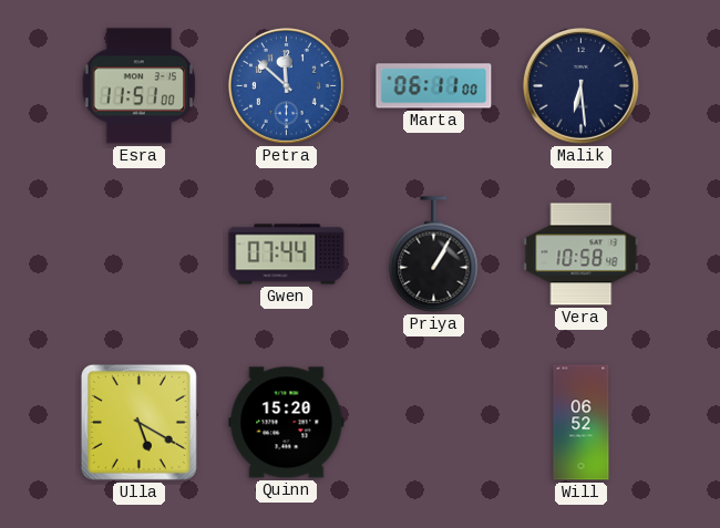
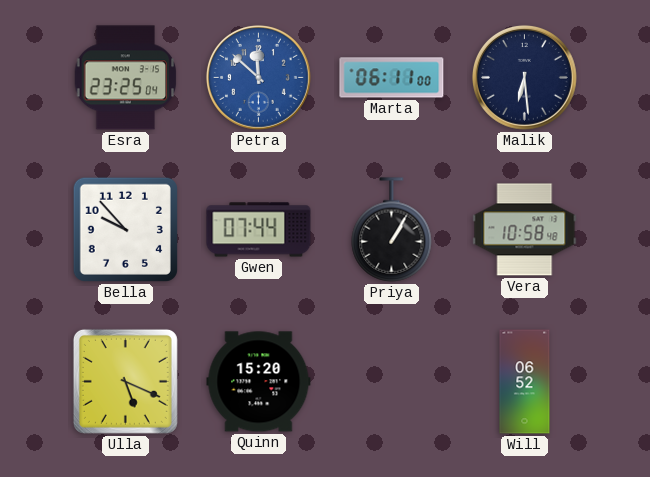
Esra: 11:51 -> 23:25 (126, 78)
Bella: none -> 9:53 (125, 229)
Ulla: 5:20 -> 5:19 (125, 381)
